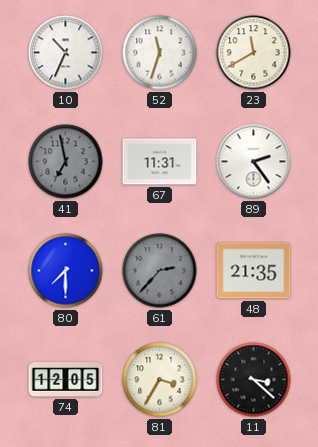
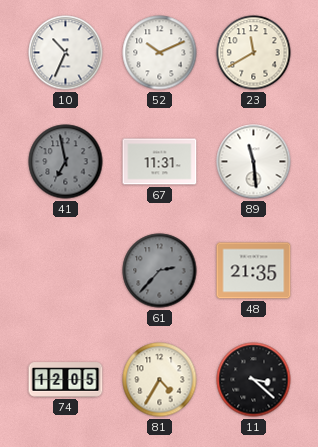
52: 11:33 -> 10:11 (160, 53)
89: 2:24 -> 11:29 (254, 162)
80: 7:30 -> none (66, 271)
81: 3:35 -> 4:35 (160, 380)
